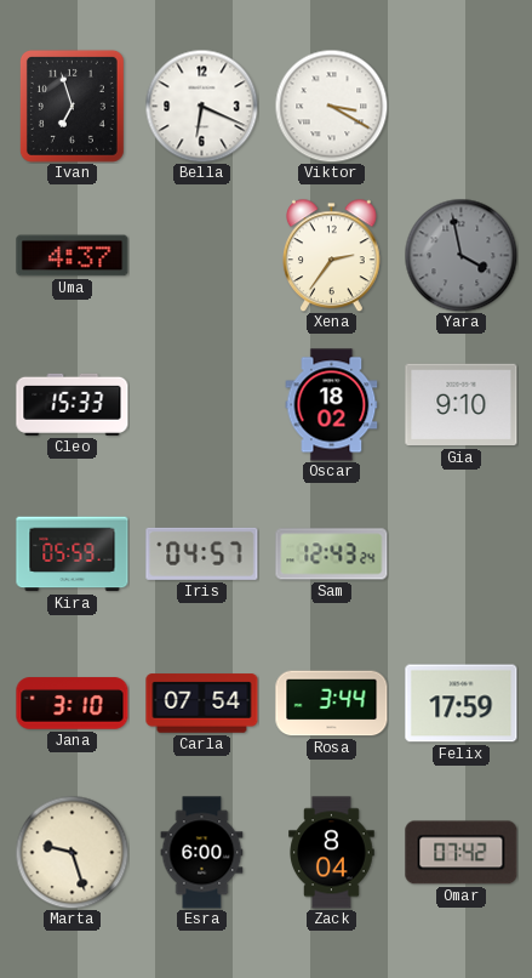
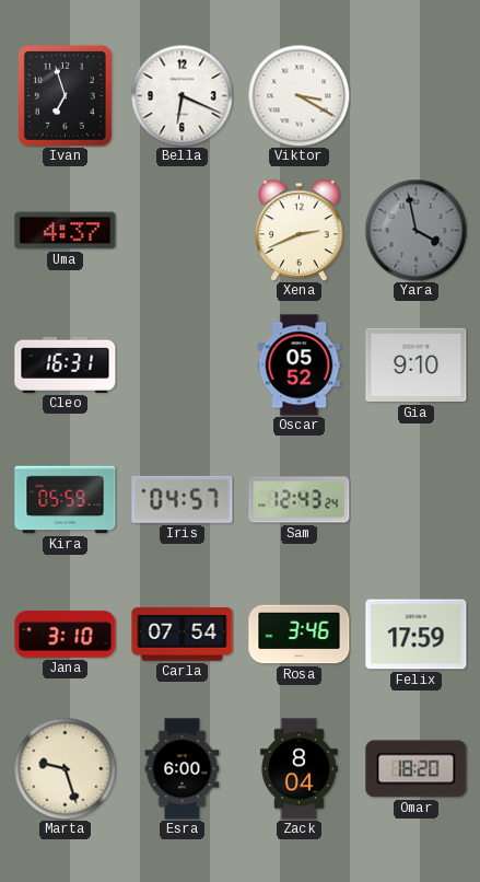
Xena: 2:36 -> 2:41 (300, 230)
Cleo: 15:33 -> 16:31 (66, 364)
Oscar: 18:02 -> 05:52 (300, 365)
Rosa: 3:44 -> 3:46 (300, 635)
Omar: 07:42 -> 18:20 (417, 769)
